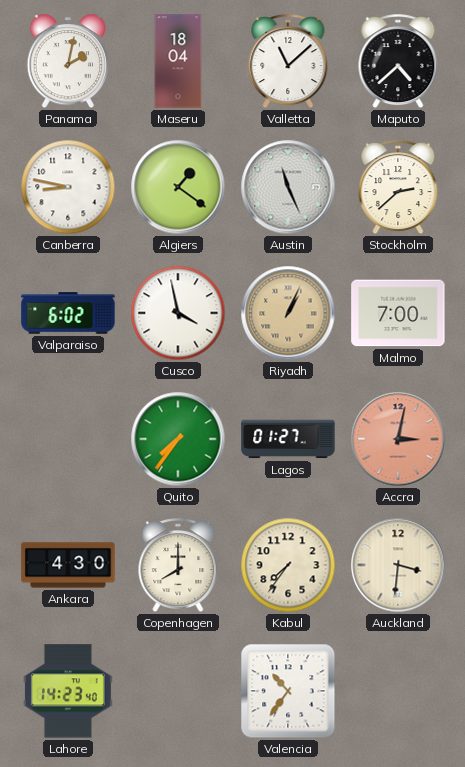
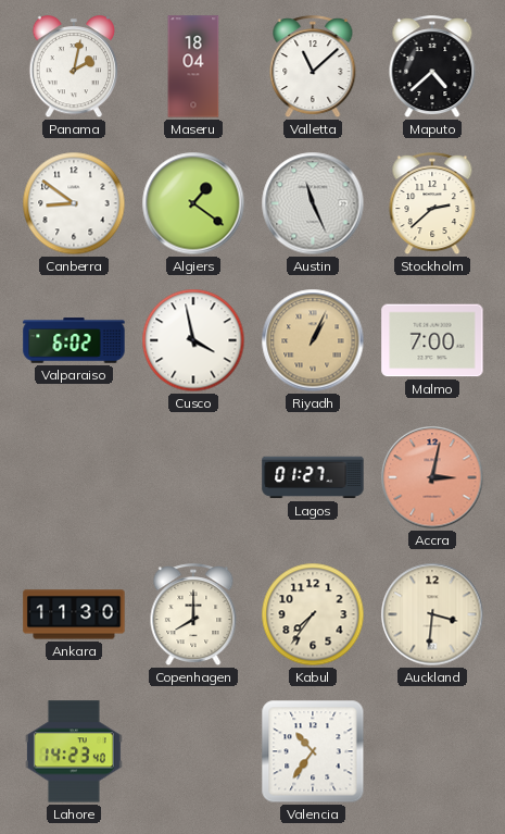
Canberra: 8:47 -> 8:51 (74, 203)
Quito: 7:36 -> none (178, 439)
Ankara: 4:30 -> 11:30 (74, 614)
